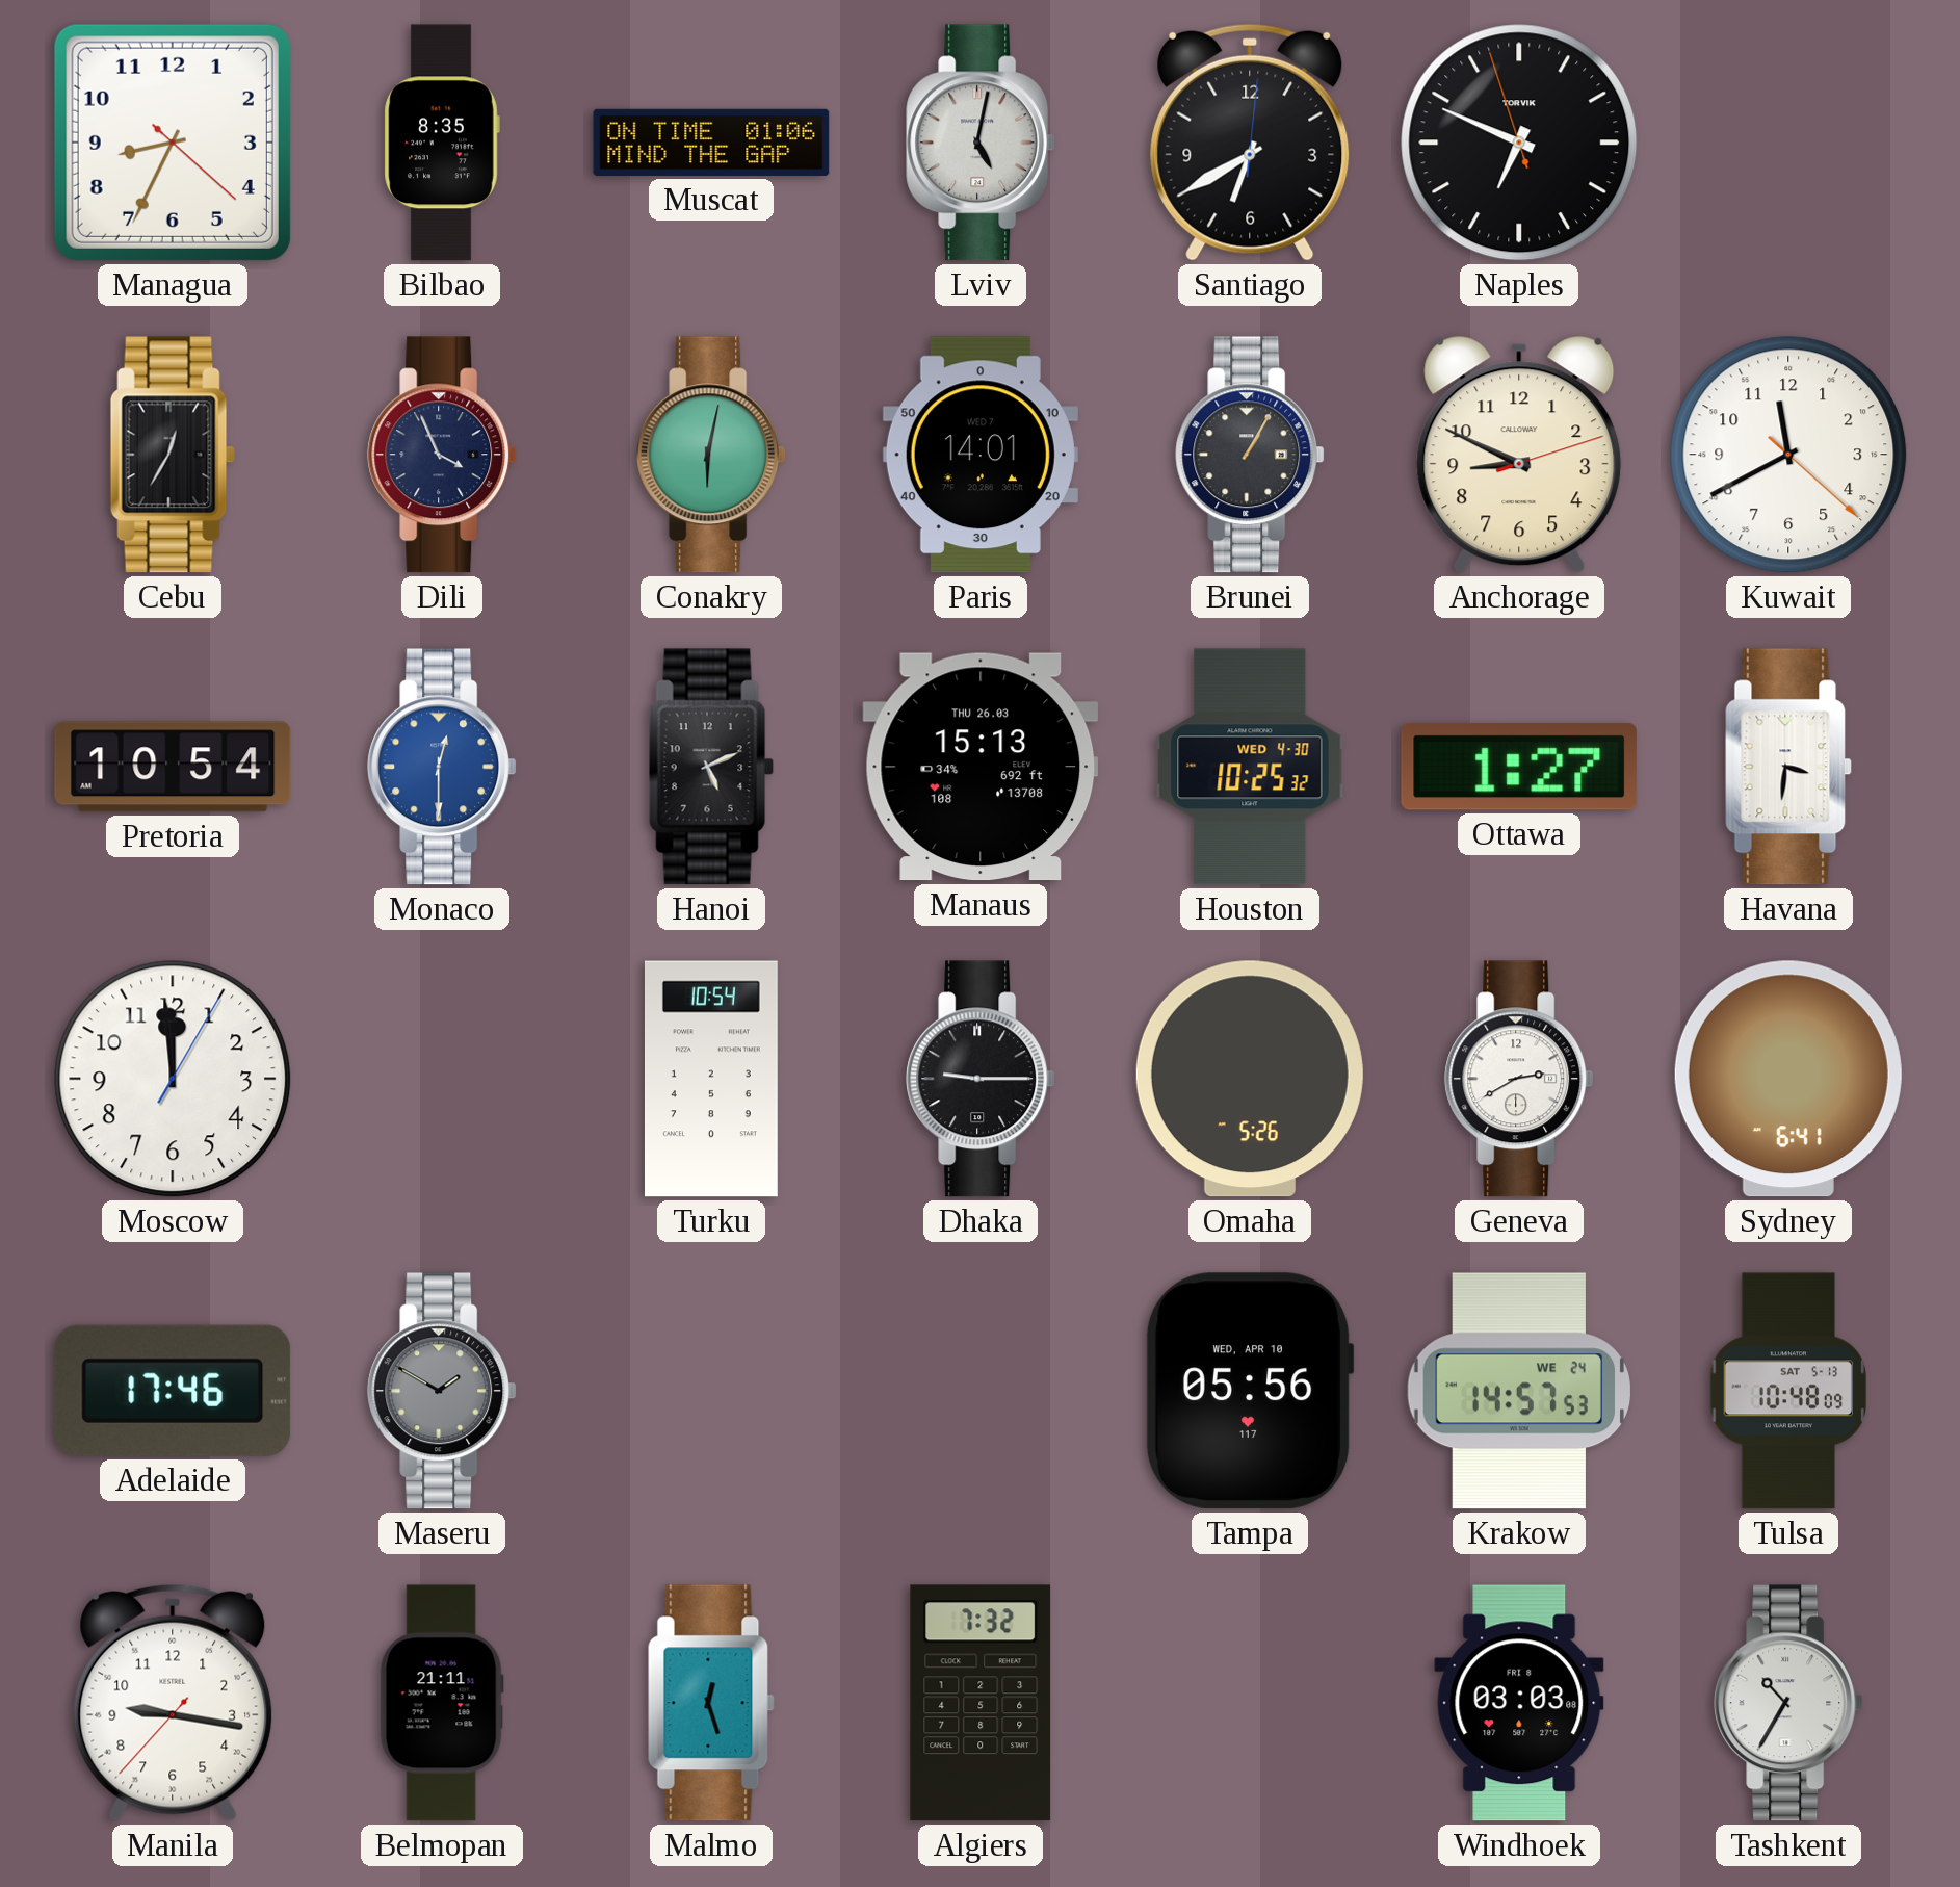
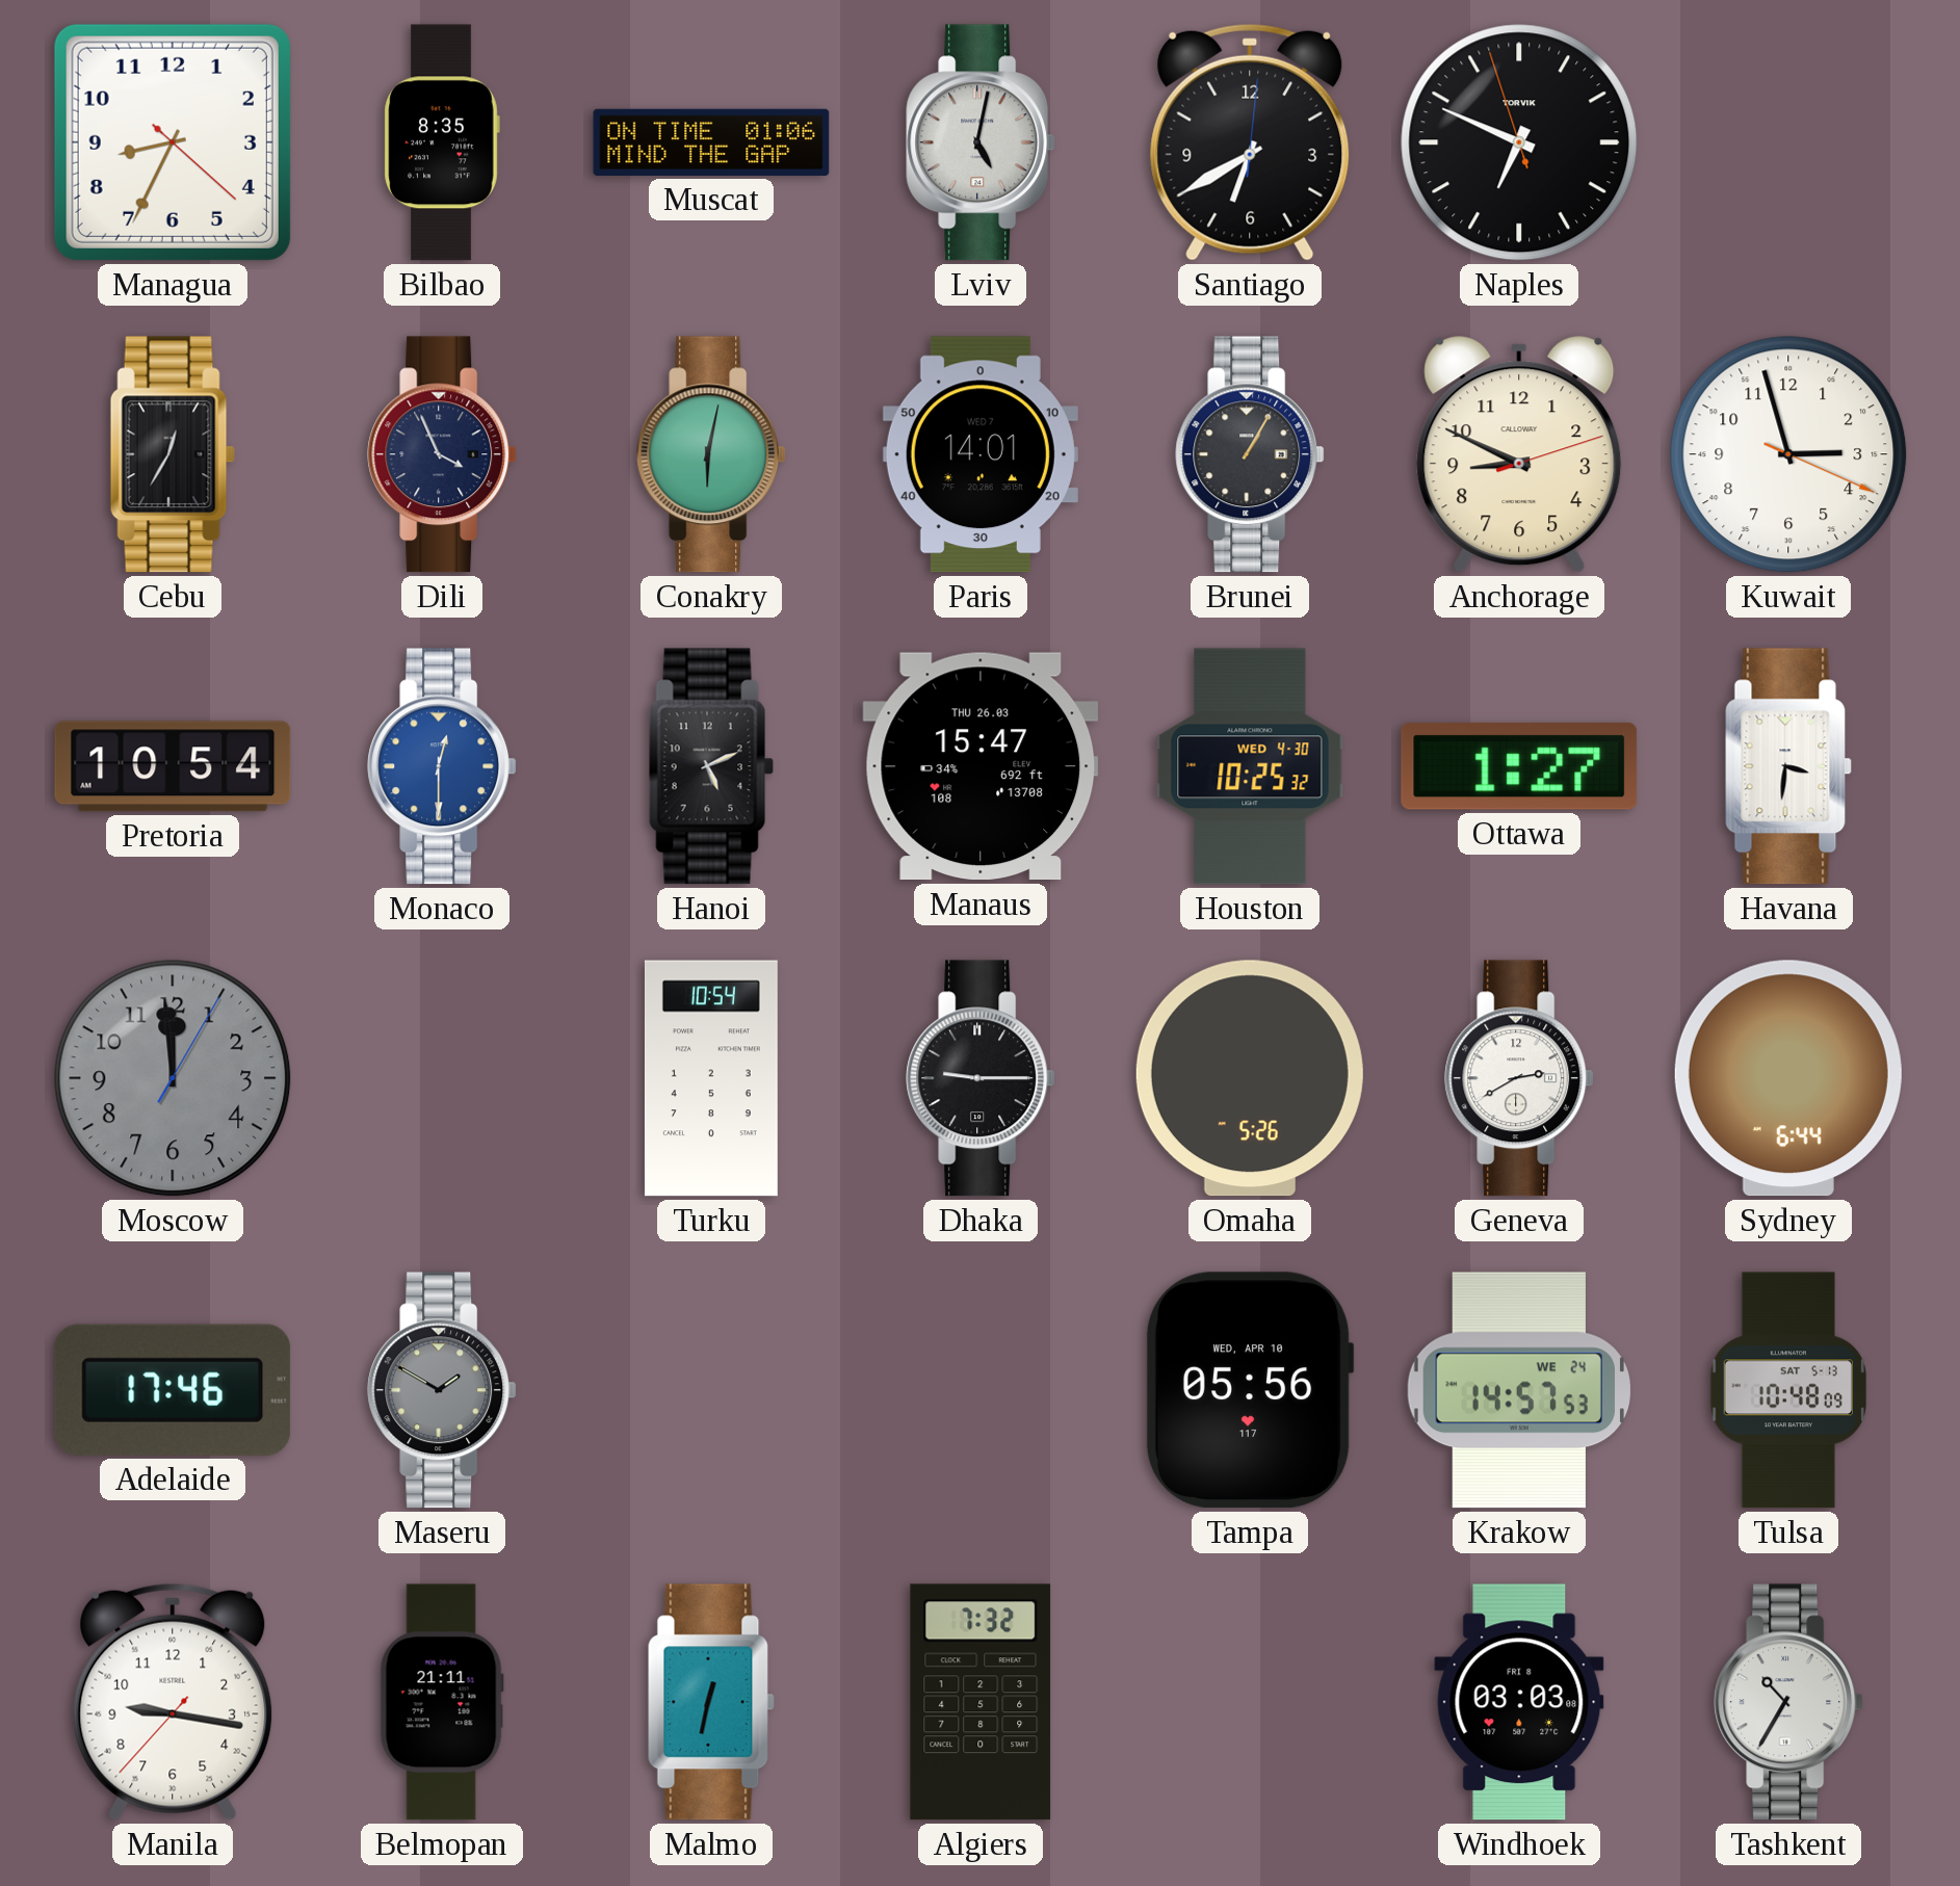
Kuwait: 11:40 -> 2:57 (1788, 454)
Manaus: 15:13 -> 15:47 (981, 766)
Moscow dial: white -> grey (173, 1078)
Sydney: 6:41 -> 6:44 (1788, 1078)
Malmo: 12:27 -> 12:32 (711, 1702)
